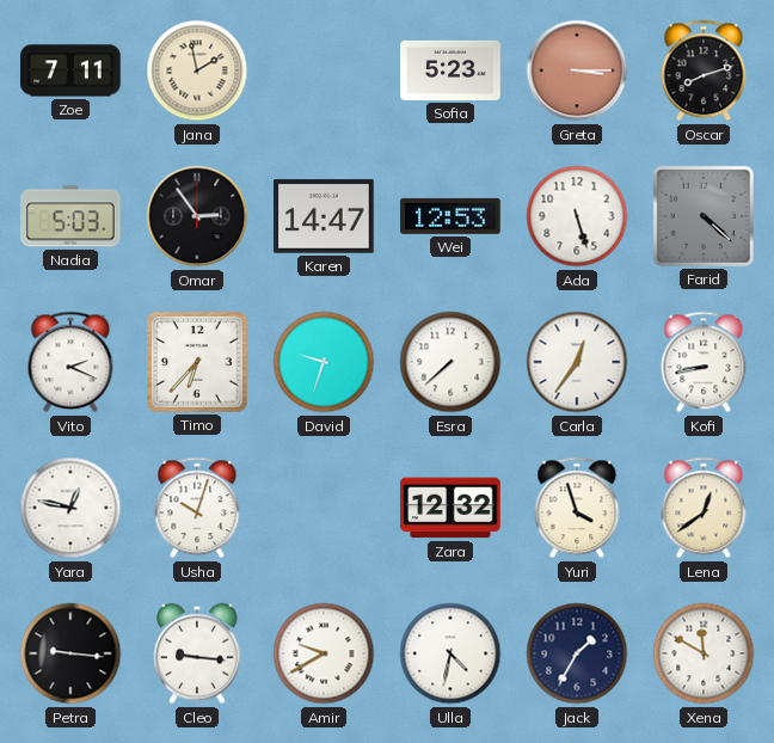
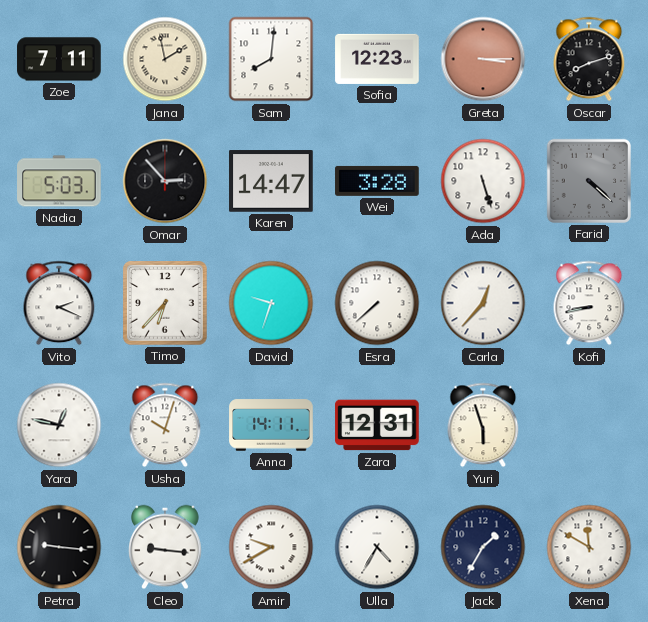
Sam: none -> 8:01 (271, 59)
Sofia: 5:23 -> 12:23 (377, 59)
Omar: 2:54 -> 2:53 (165, 181)
Wei: 12:53 -> 3:28 (377, 181)
Carla: 12:36 -> 12:37 (483, 303)
Anna: none -> 14:11 (271, 425)
Zara: 12:32 -> 12:31 (377, 425)
Yuri: 3:57 -> 5:57 (483, 425)
Lena: 12:39 -> none (704, 508)
Ulla: 4:32 -> 4:35 (377, 547)
